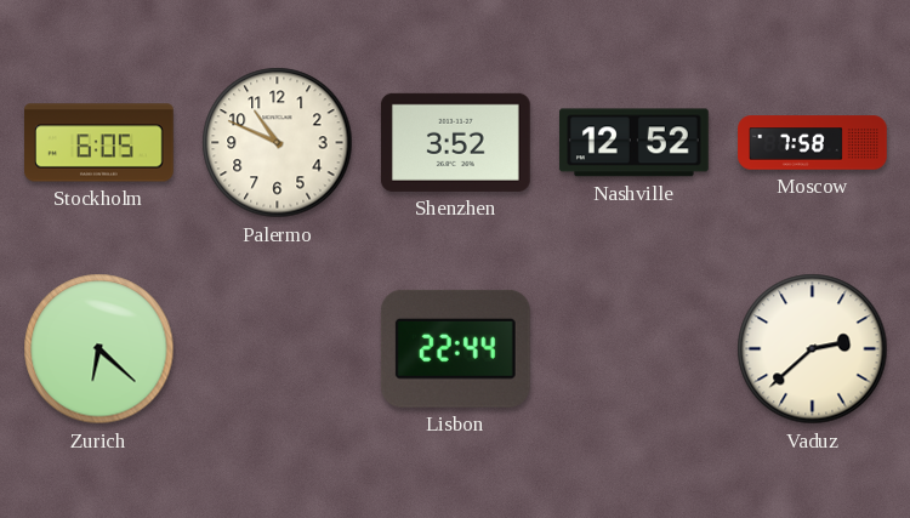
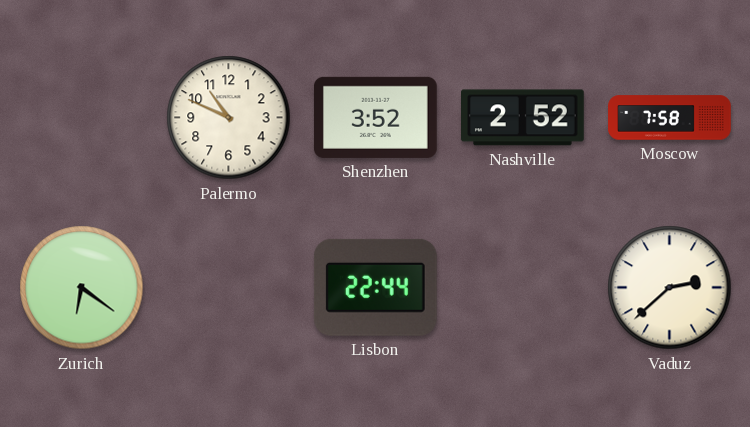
Stockholm: 6:05 -> none (99, 143)
Nashville: 12:52 -> 2:52 (523, 118)
Zurich: 6:22 -> 6:21 (82, 288)
